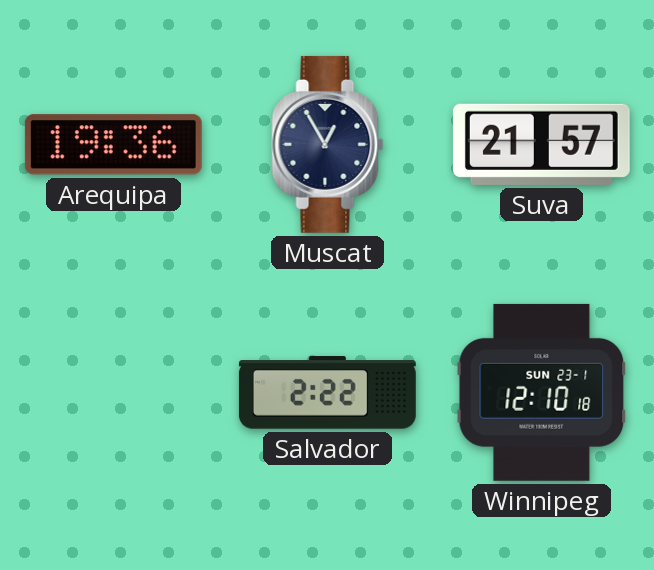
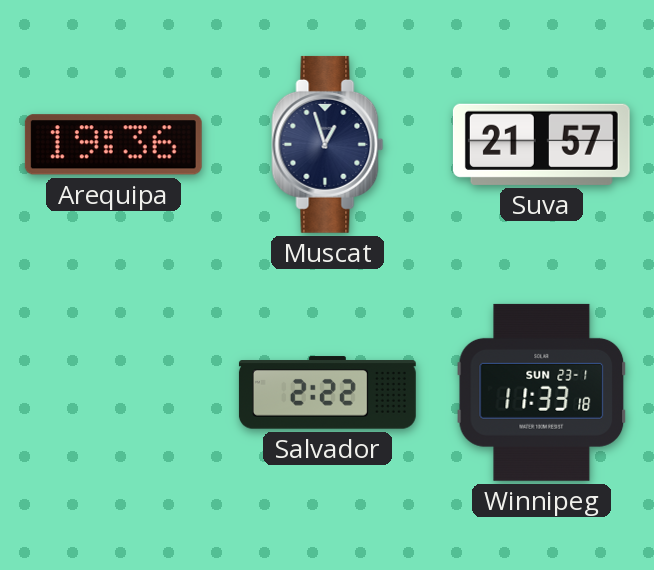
Muscat: 12:55 -> 12:57 (328, 144)
Winnipeg: 12:10 -> 11:33 (542, 392)
